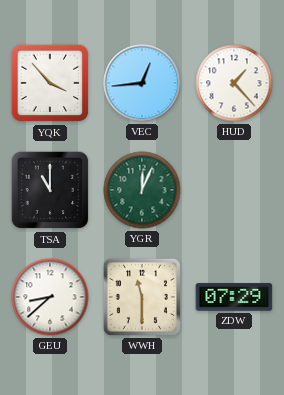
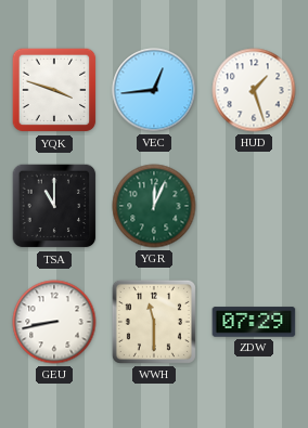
YQK: 3:53 -> 3:48 (54, 90)
HUD: 1:23 -> 1:27 (254, 90)
GEU: 8:38 -> 8:43 (54, 322)
